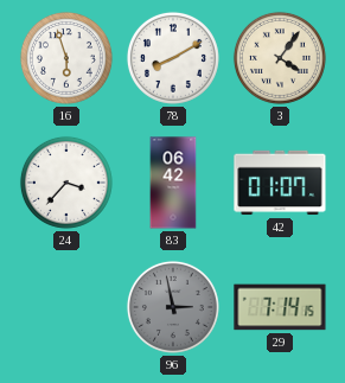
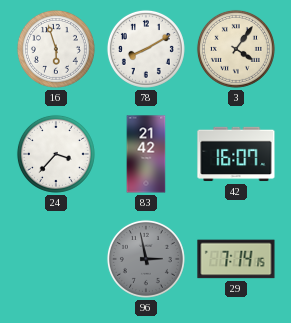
83: 06:42 -> 21:42 (146, 154)
42: 01:07 -> 16:07 (236, 154)
